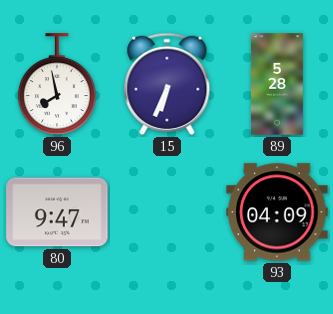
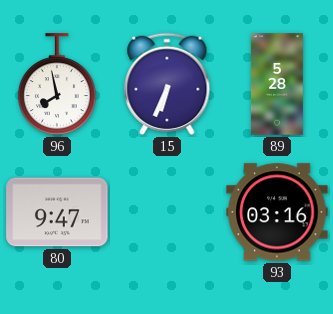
93: 04:09 -> 03:16 (277, 212)
